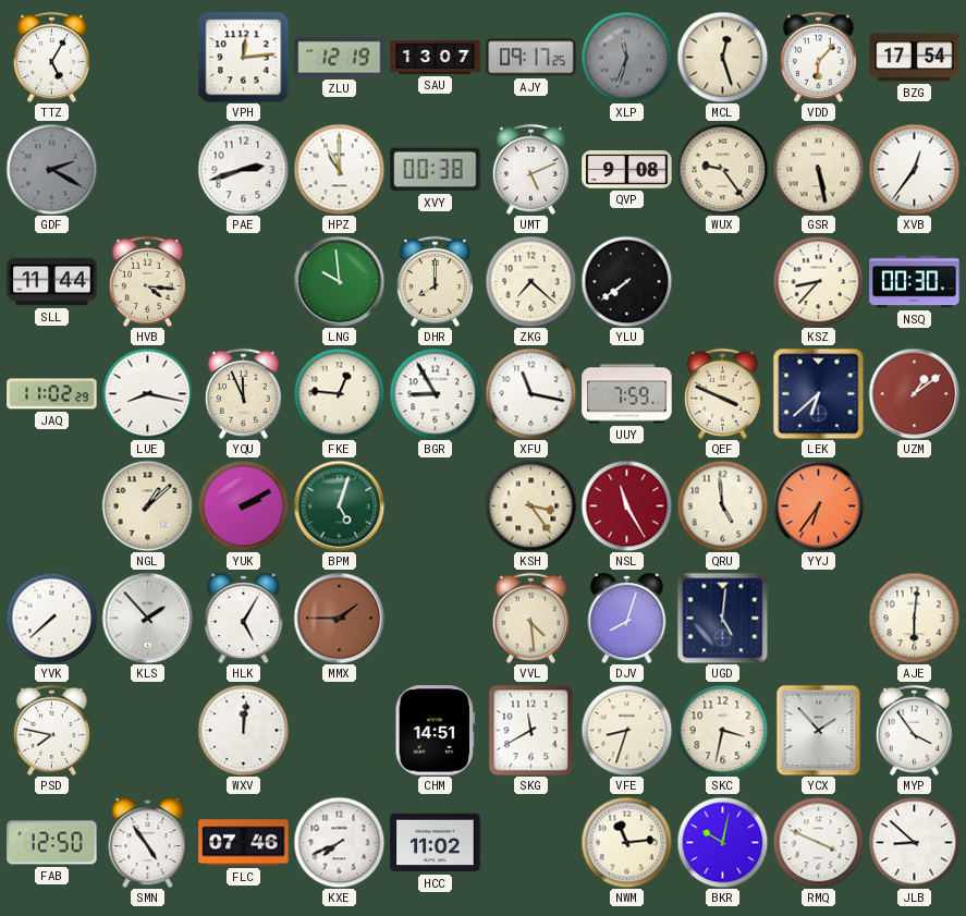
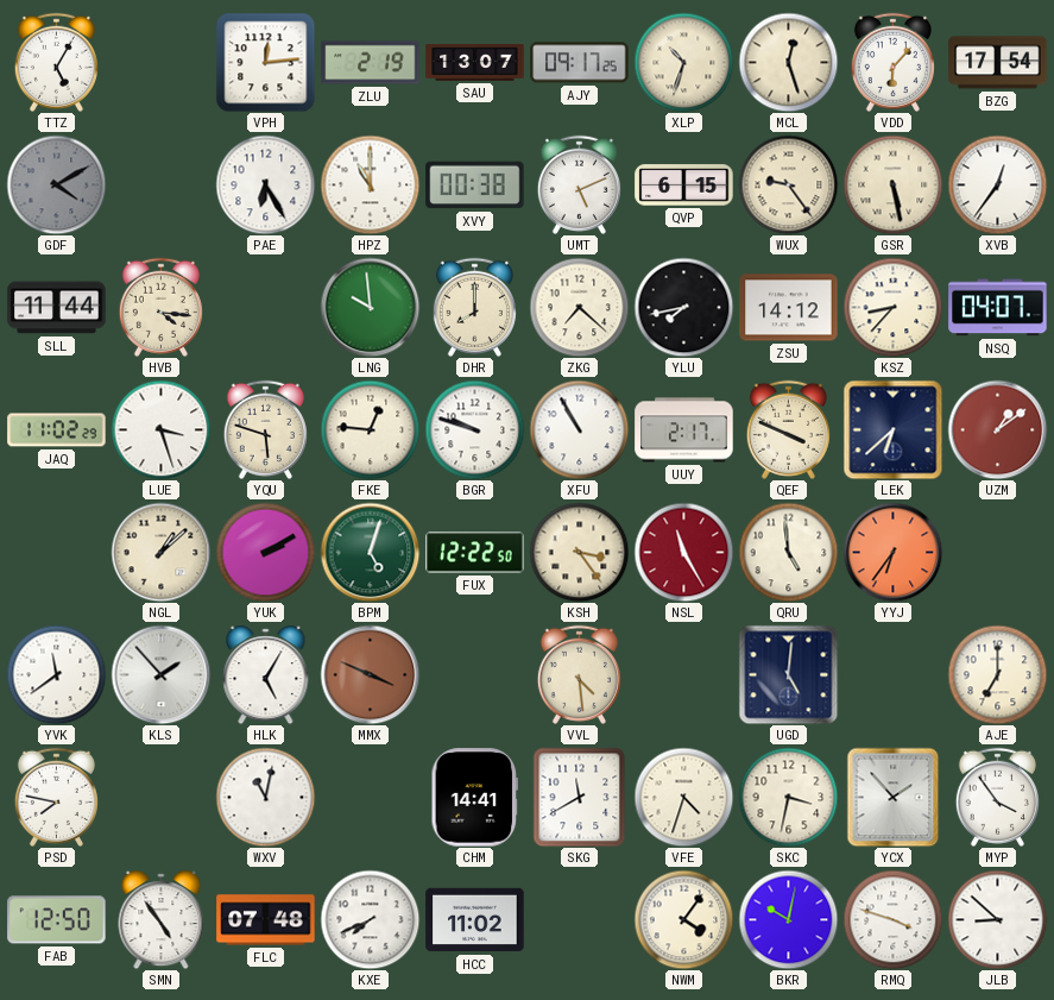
ZLU: 12:19 -> 2:19 (371, 63)
XLP: 11:33 -> 10:33 (683, 62)
XLP dial: grey -> cream (683, 62)
GDF: 2:20 -> 4:10 (56, 184)
PAE: 2:42 -> 6:25 (265, 184)
QVP: 9:08 -> 6:15 (684, 185)
YLU: 7:39 -> 7:43 (683, 307)
ZSU: none -> 14:12 (789, 308)
NSQ: 00:30 -> 04:07 (998, 308)
LUE: 8:17 -> 3:27 (160, 429)
YQU: 11:56 -> 5:48 (265, 429)
BGR: 8:55 -> 9:48 (474, 429)
XFU: 11:17 -> 10:55 (579, 429)
UUY: 7:59 -> 2:17 (684, 430)
FUX: none -> 12:22 (475, 553)
YVK: 7:38 -> 11:39 (56, 674)
MMX: 1:45 -> 3:49 (370, 674)
DJV: 8:03 -> none (627, 619)
AJE: 6:01 -> 7:00 (997, 674)
WXV: 12:01 -> 11:02 (265, 797)
CHM: 14:51 -> 14:41 (474, 798)
VFE: 8:33 -> 4:33 (683, 797)
FLC: 07:46 -> 07:48 (266, 920)
NWM: 11:14 -> 4:06 (683, 919)
RMQ: 3:49 -> 3:48 (892, 919)
